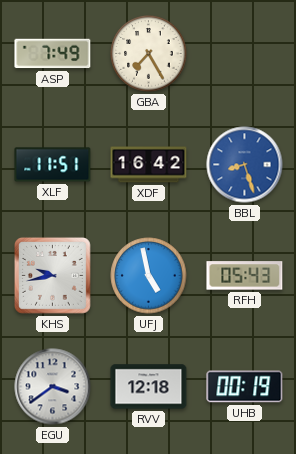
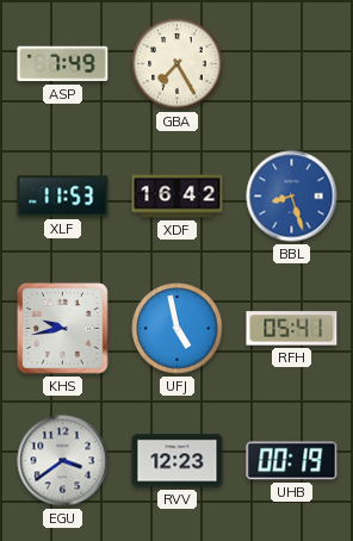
XLF: 11:51 -> 11:53 (63, 197)
RFH: 05:43 -> 05:41 (292, 329)
RVV: 12:18 -> 12:23 (178, 461)
